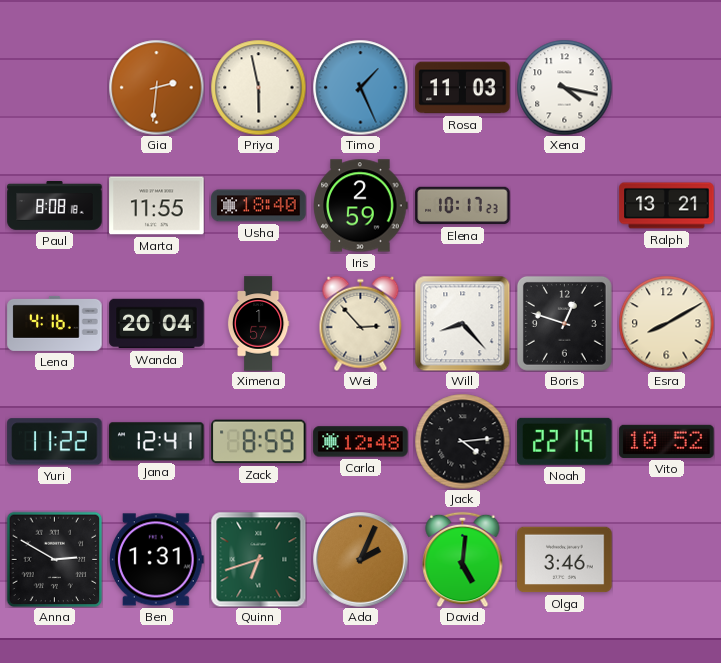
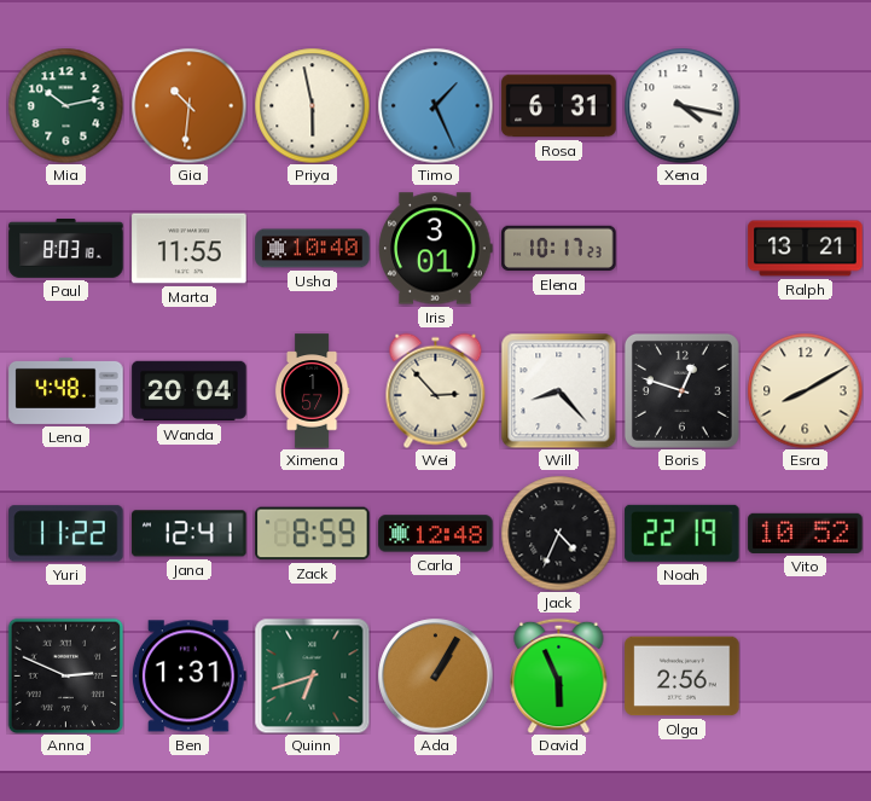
Mia: none -> 10:13 (65, 105)
Gia: 2:31 -> 10:31 (188, 105)
Rosa: 11:03 -> 6:31 (559, 106)
Paul: 8:08 -> 8:03 (66, 249)
Usha: 18:40 -> 10:40 (313, 249)
Iris: 2:59 -> 3:01 (436, 249)
Lena: 4:16 -> 4:48 (66, 390)
Jack: 4:14 -> 4:34 (558, 533)
Anna: 2:50 -> 2:49 (65, 675)
Ada: 2:04 -> 1:05 (436, 677)
David: 5:01 -> 5:56 (559, 675)
Olga: 3:46 -> 2:56 (683, 677)
